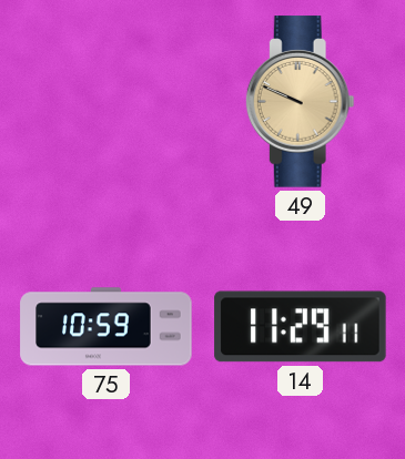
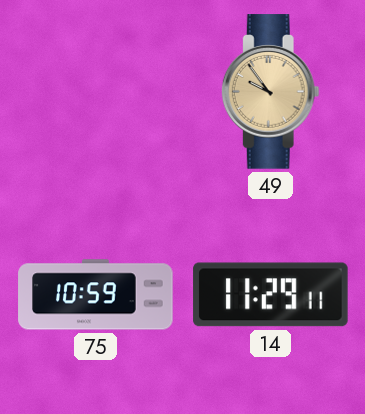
49: 9:49 -> 9:54 (270, 92)
